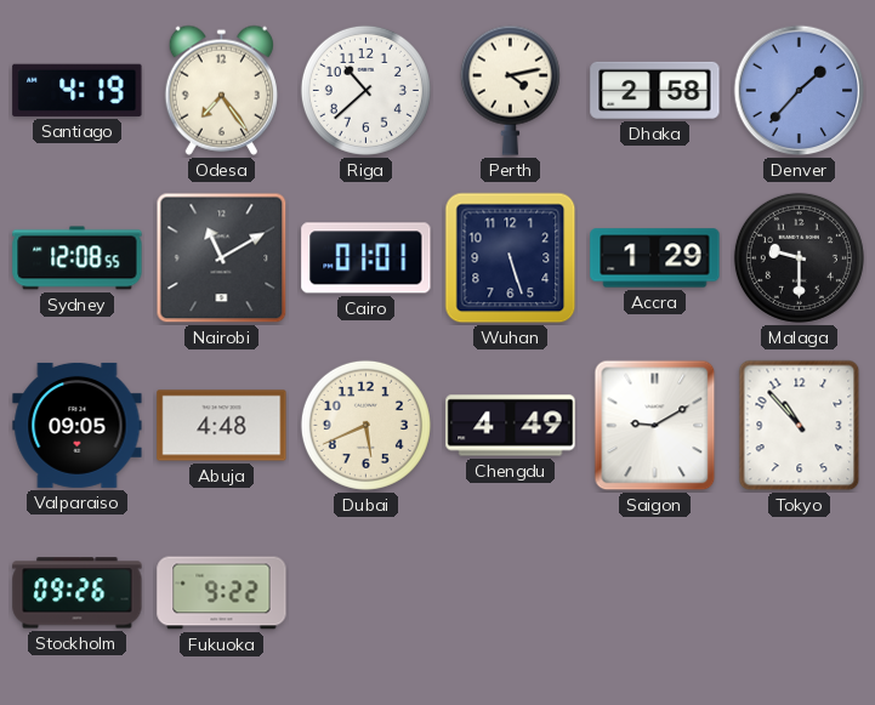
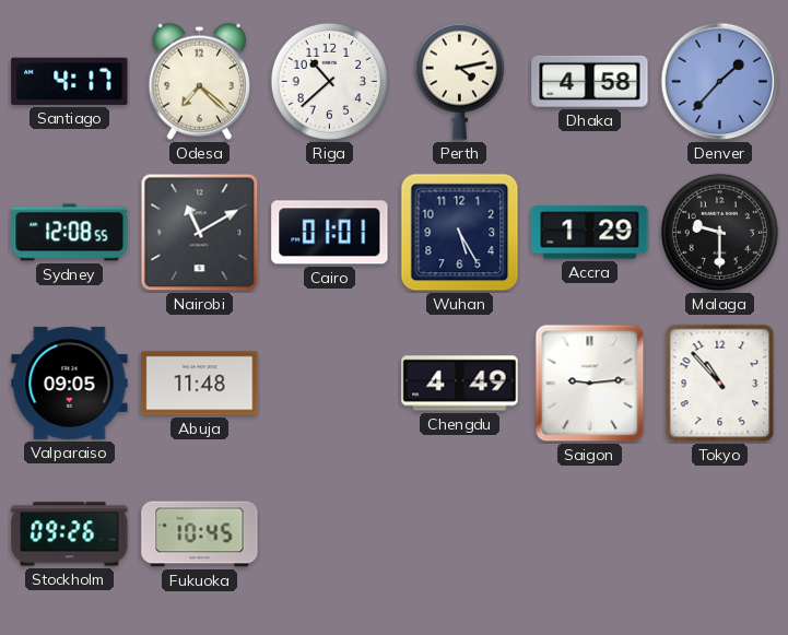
Santiago: 4:19 -> 4:17 (70, 81)
Odesa: 7:24 -> 7:22 (199, 81)
Dhaka: 2:58 -> 4:58 (590, 81)
Wuhan: 5:27 -> 5:25 (460, 233)
Abuja: 4:48 -> 11:48 (200, 384)
Dubai: 5:41 -> none (365, 425)
Saigon: 9:10 -> 9:14 (590, 384)
Fukuoka: 9:22 -> 10:45 (200, 534)
